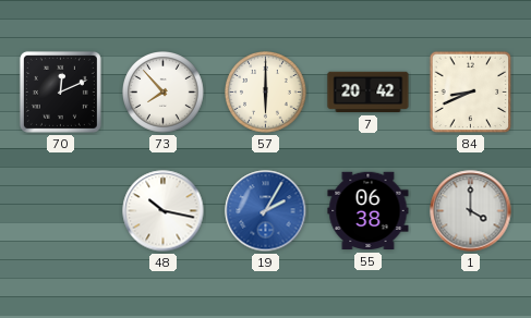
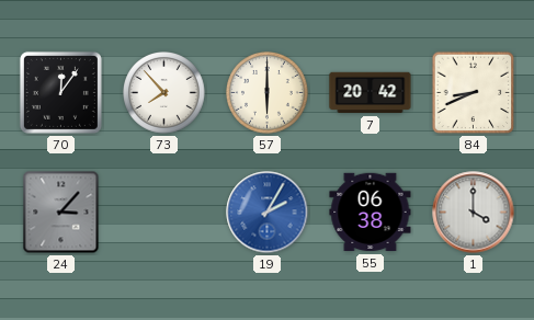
70: 12:11 -> 12:06 (60, 92)
24: none -> 3:07 (61, 213)
48: 10:17 -> none (164, 211)
